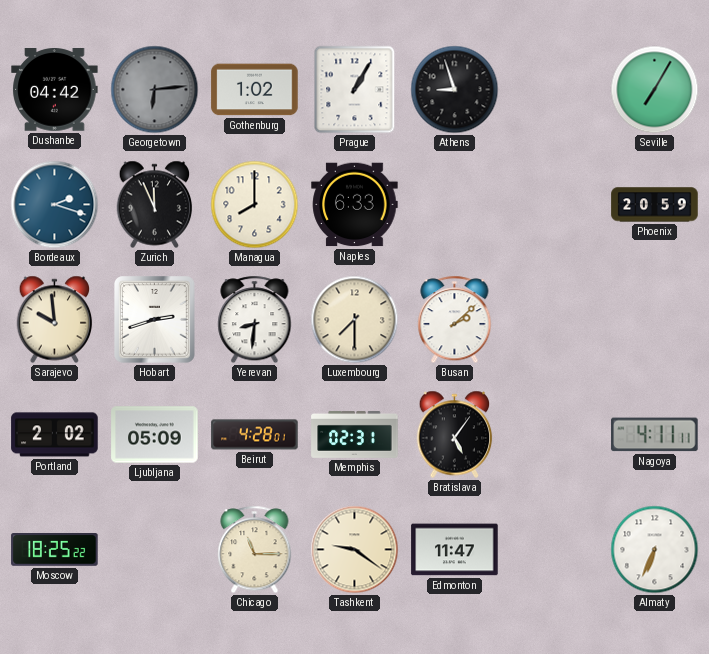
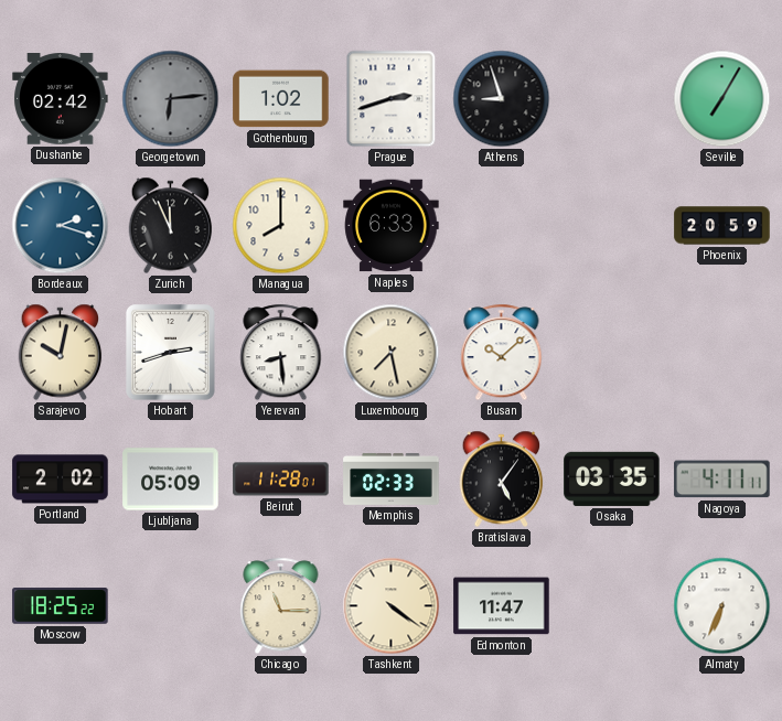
Dushanbe: 04:42 -> 02:42 (61, 99)
Prague: 1:05 -> 2:42 (392, 99)
Sarajevo: 9:59 -> 10:02 (61, 353)
Yerevan: 8:31 -> 8:29 (281, 353)
Luxembourg: 7:30 -> 7:28 (392, 353)
Busan: 2:08 -> 10:08 (502, 353)
Beirut: 4:28 -> 11:28 (281, 480)
Memphis: 02:31 -> 02:33 (392, 478)
Osaka: none -> 03:35 (612, 478)
Tashkent: 9:21 -> 4:21 (392, 606)
